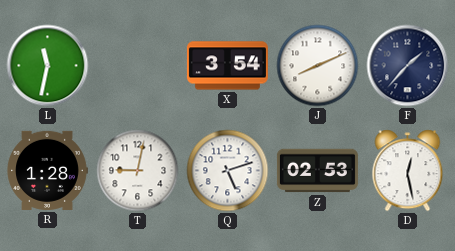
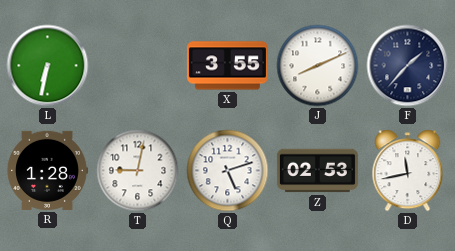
L: 11:32 -> 6:32 (48, 66)
X: 3:54 -> 3:55 (227, 66)
D: 12:28 -> 11:43 (408, 171)
